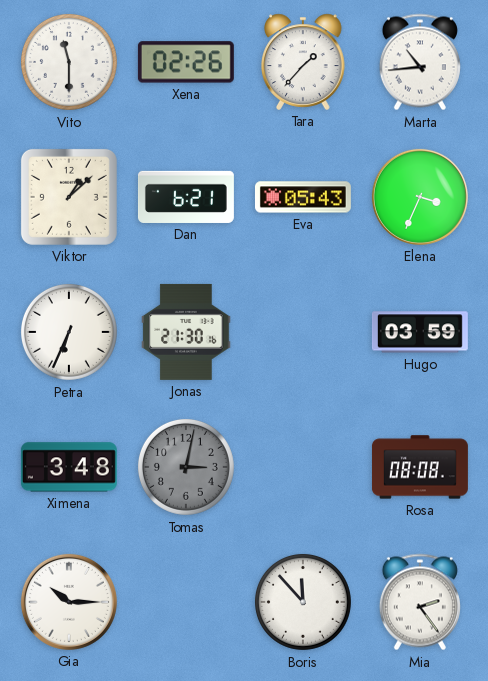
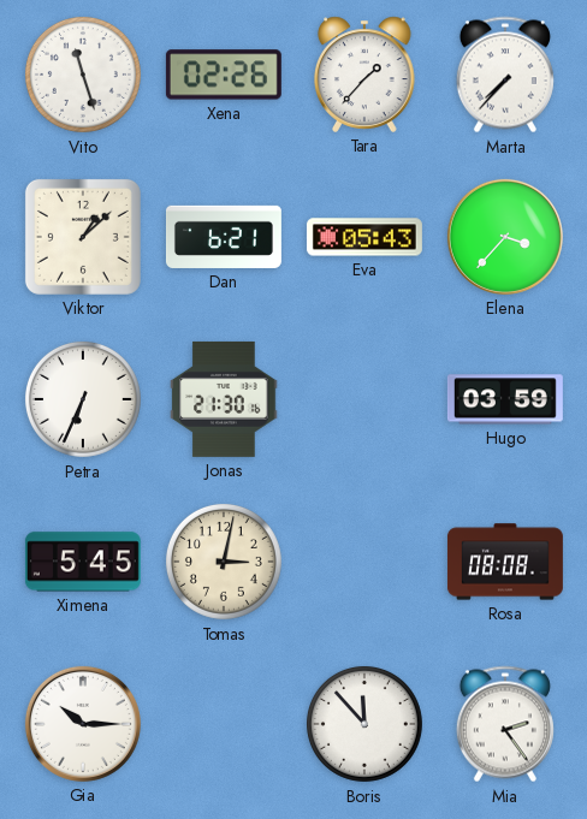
Vito: 11:30 -> 11:27 (83, 75)
Marta: 10:44 -> 7:37 (505, 75)
Elena: 3:34 -> 3:37 (505, 237)
Ximena: 3:48 -> 5:45 (83, 562)
Tomas dial: grey -> cream (224, 562)
